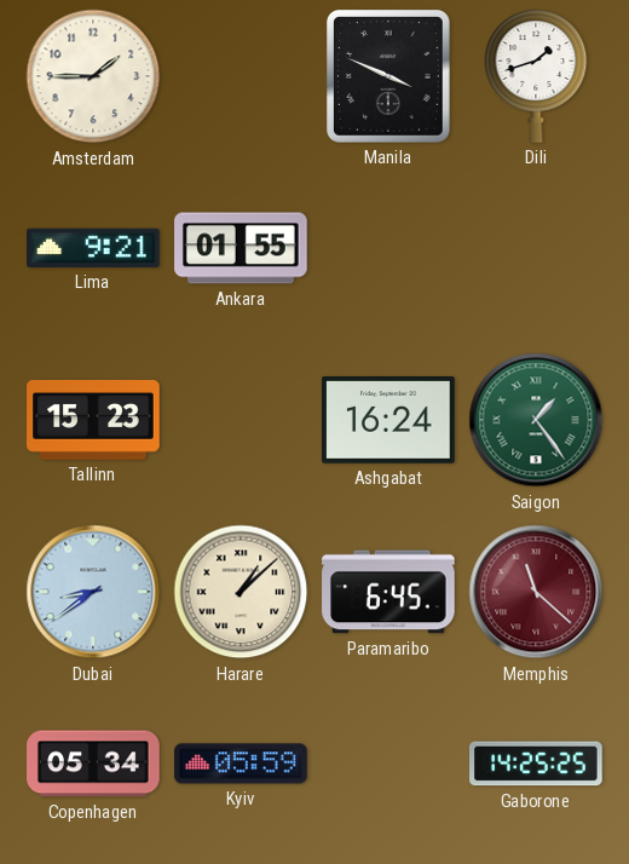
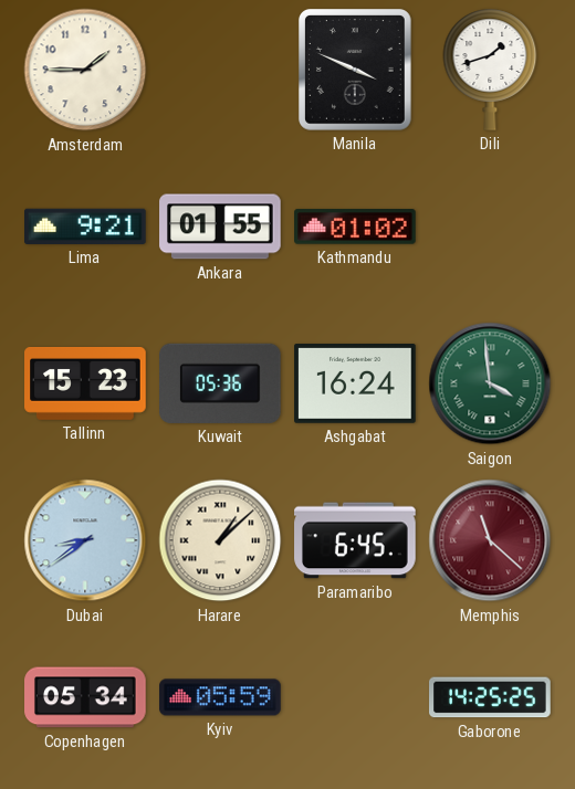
Kathmandu: none -> 01:02 (355, 227)
Kuwait: none -> 05:36 (221, 383)
Saigon: 1:24 -> 3:59 (490, 383)
